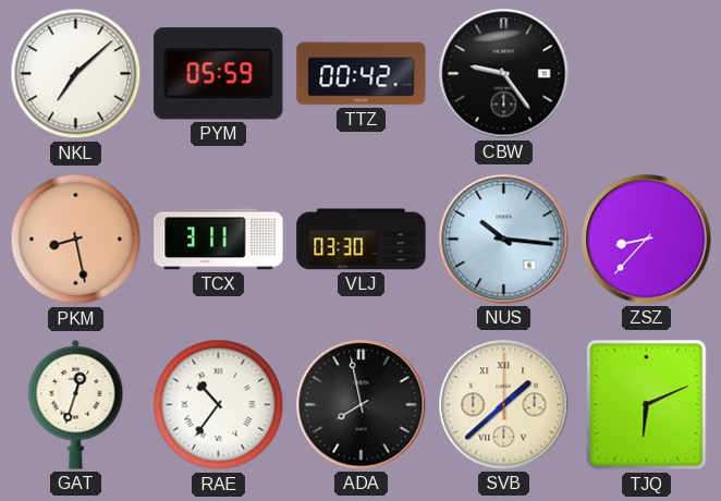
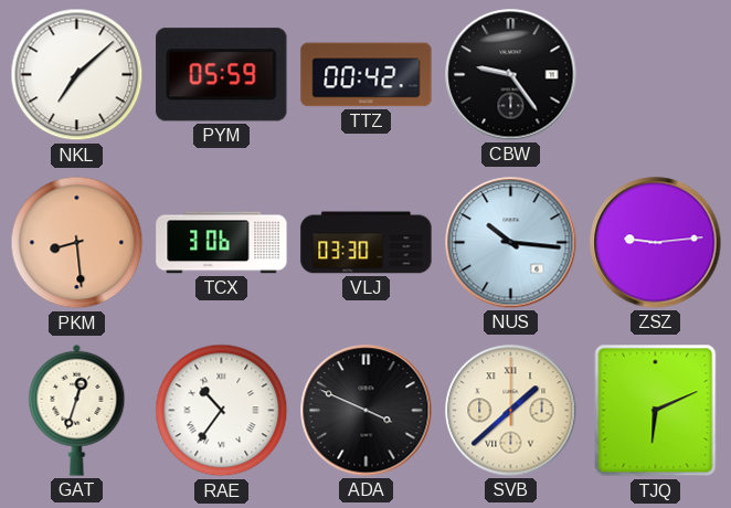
PKM: 8:28 -> 8:29 (77, 243)
TCX: 3:11 -> 3:06 (222, 243)
ZSZ: 8:37 -> 9:14 (656, 243)
ADA: 7:58 -> 3:49 (367, 411)
